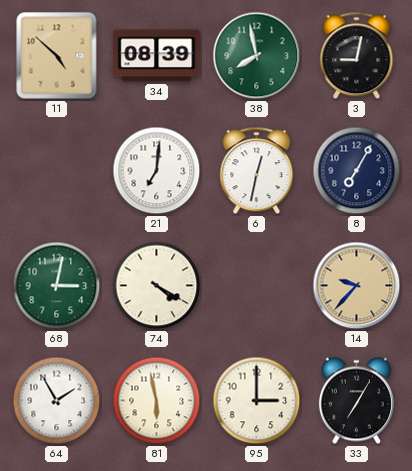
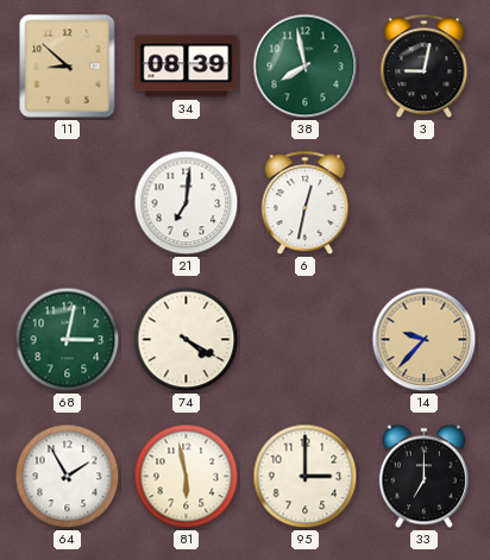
11: 4:52 -> 8:52 (68, 67)
8: 7:05 -> none (357, 171)
33: 7:05 -> 7:00 (423, 477)
